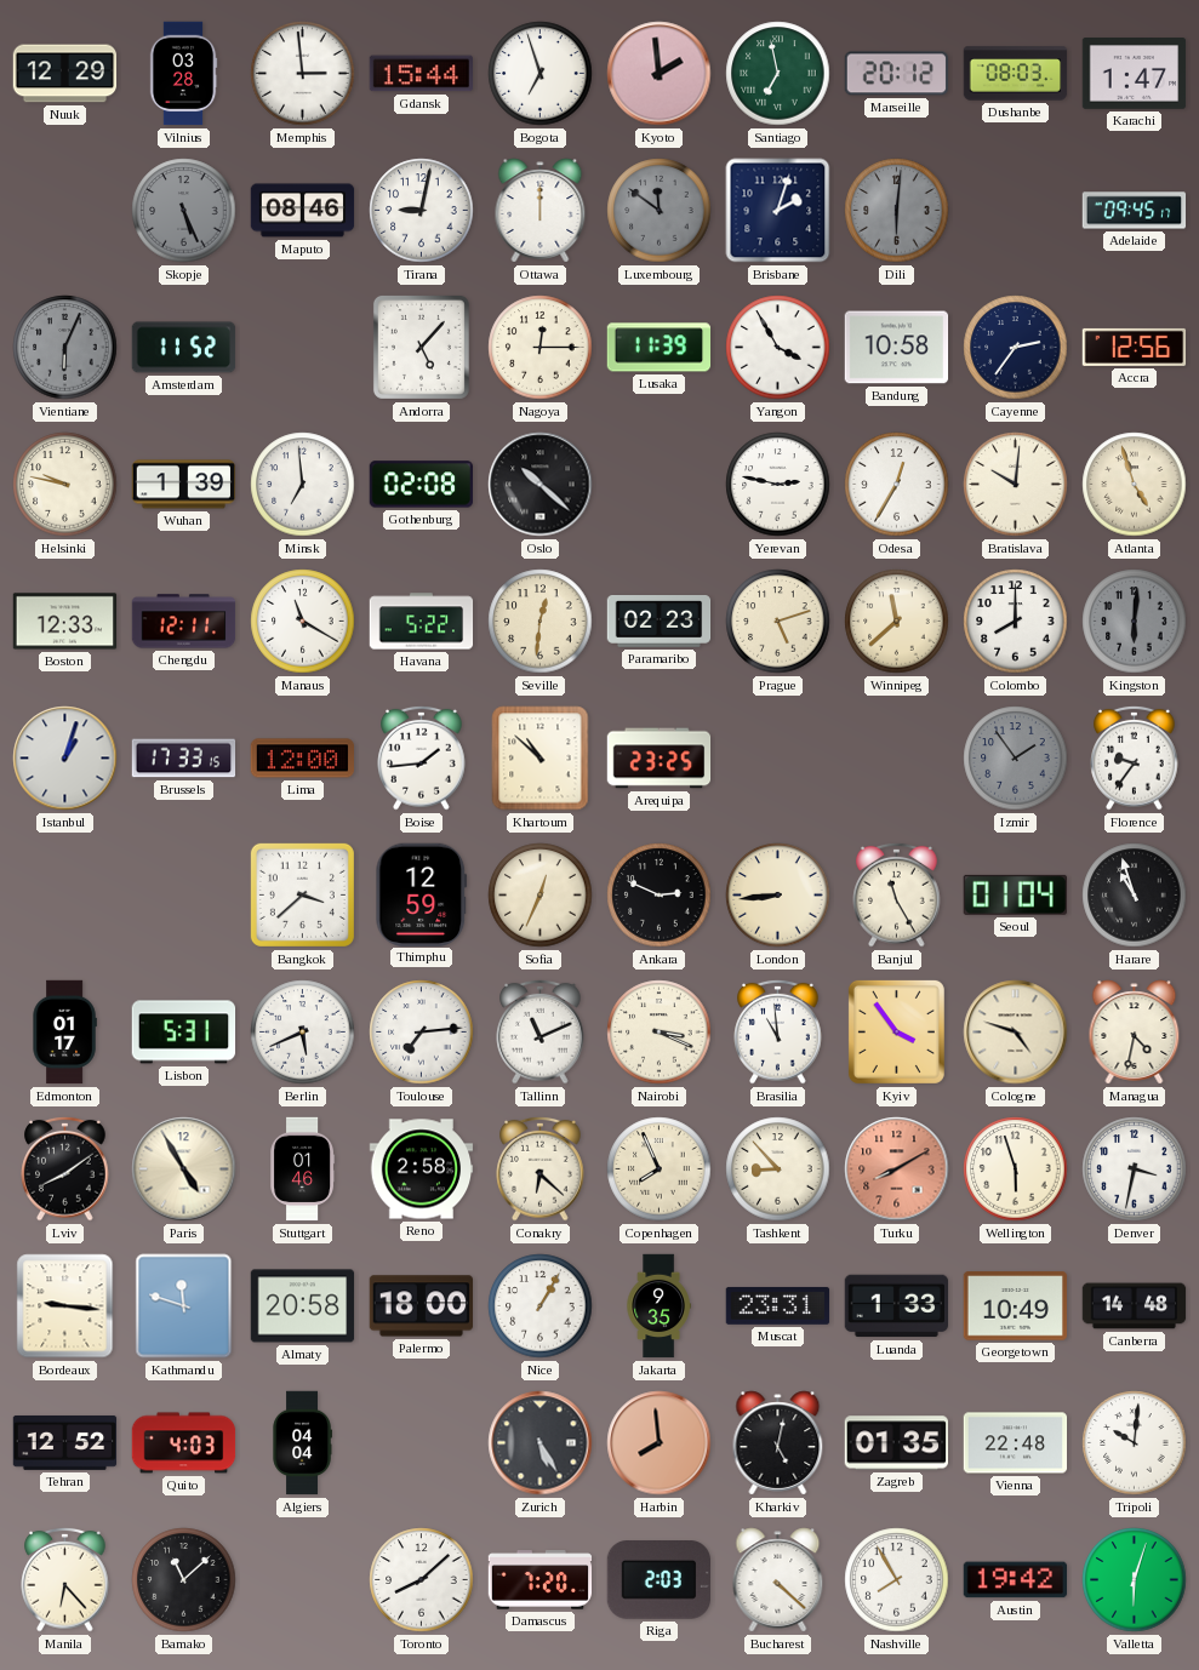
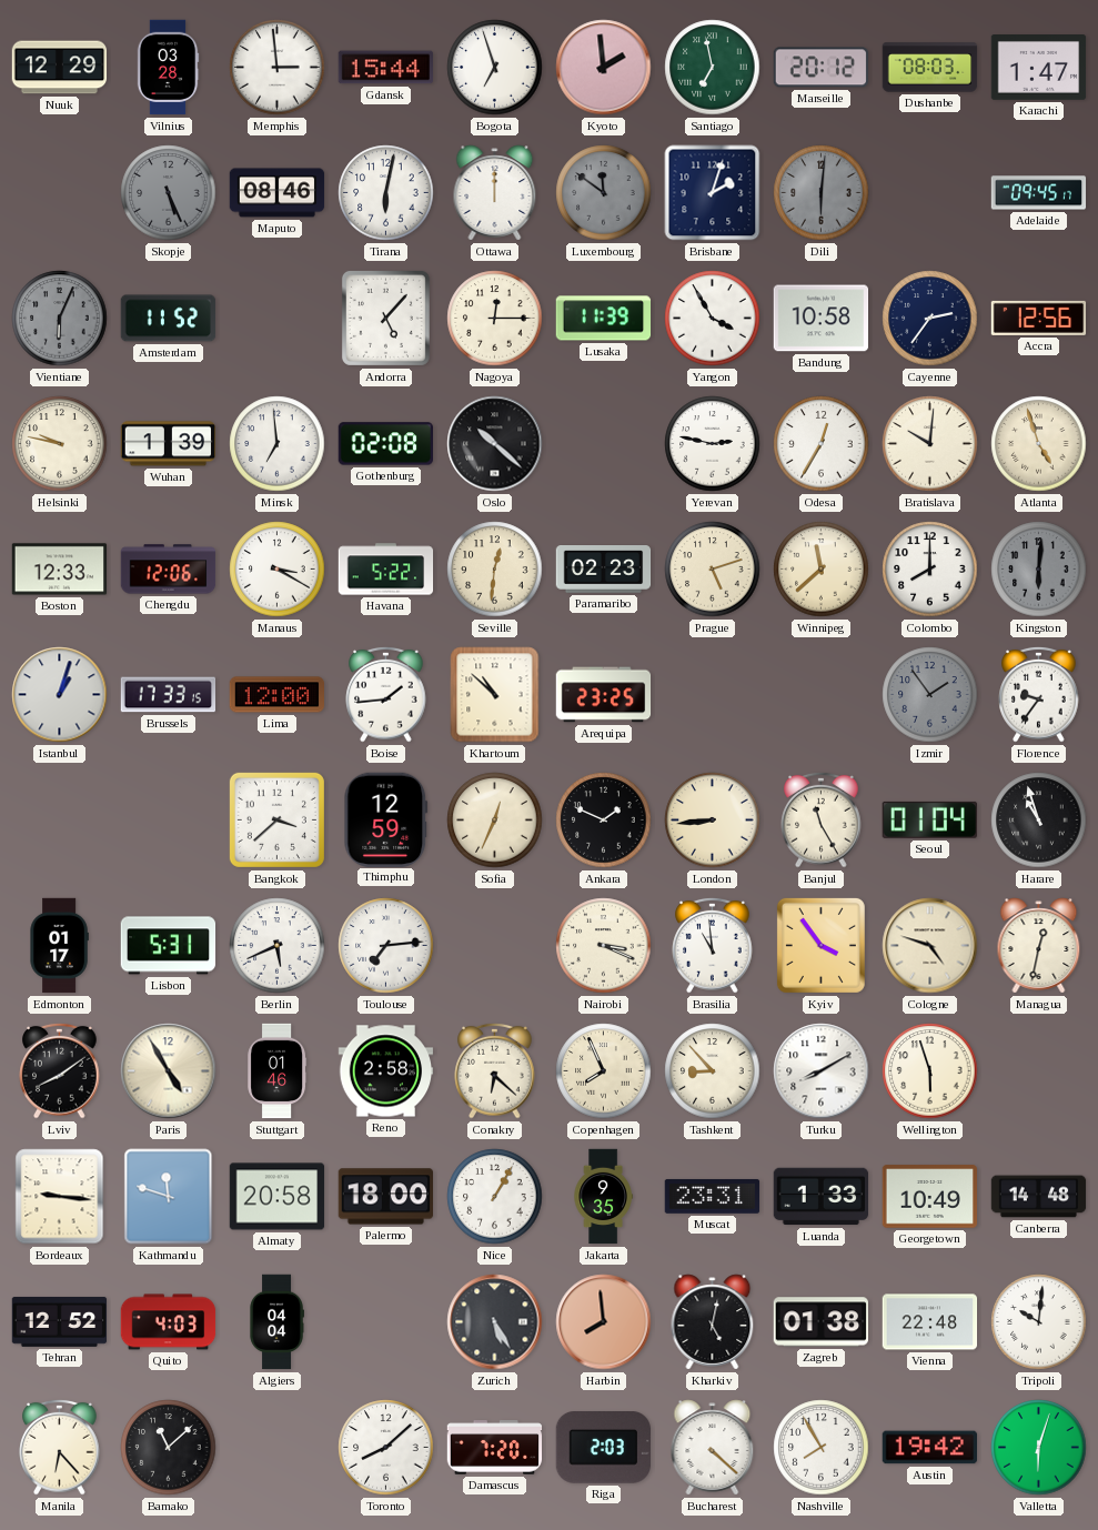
Tirana: 9:02 -> 6:02 (386, 193)
Chengdu: 12:11 -> 12:06 (169, 570)
Manaus: 11:20 -> 3:20 (278, 570)
Ankara: 2:49 -> 1:49 (604, 821)
Tallinn: 11:11 -> none (541, 1031)
Managua: 4:32 -> 12:32 (1039, 946)
Turku dial: salmon -> white (822, 1071)
Denver: 3:32 -> none (1135, 1169)
Zagreb: 01:35 -> 01:38 (822, 1322)
